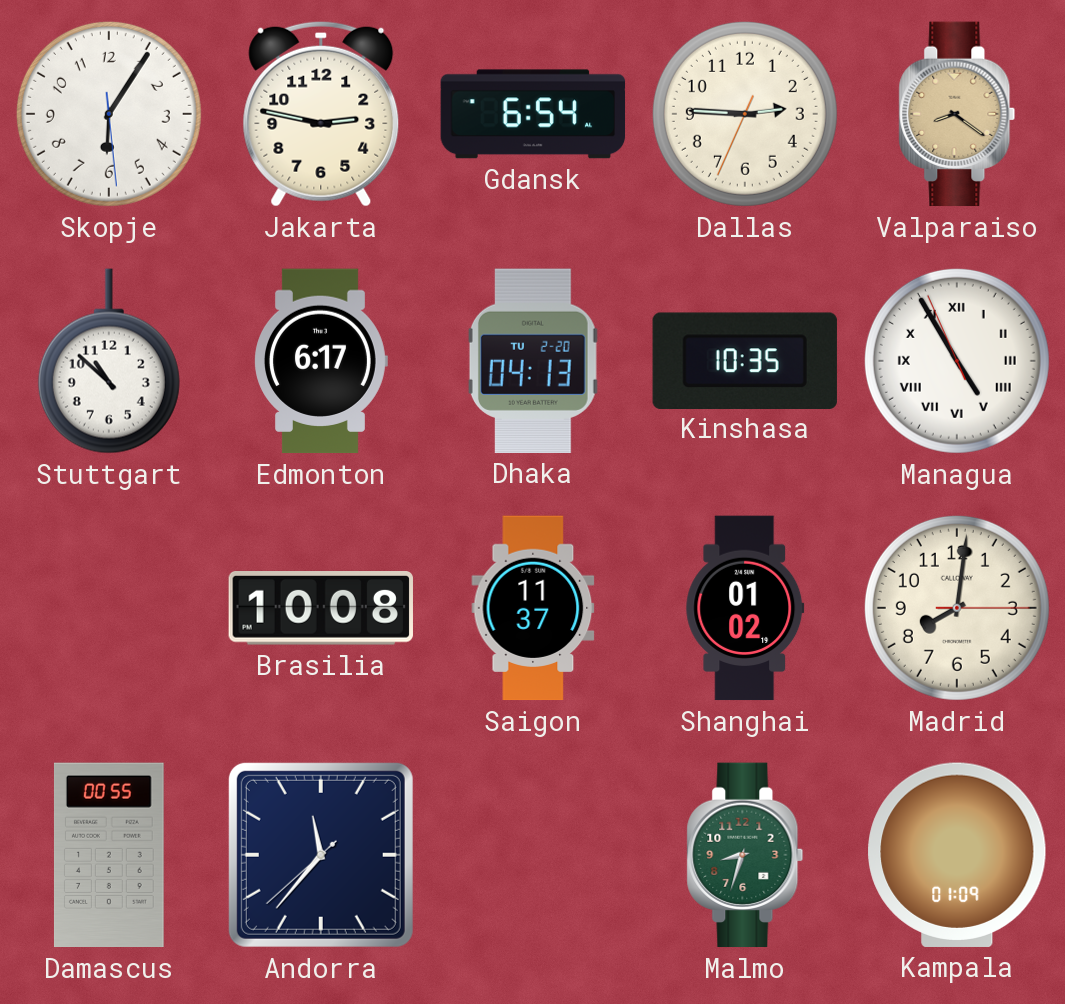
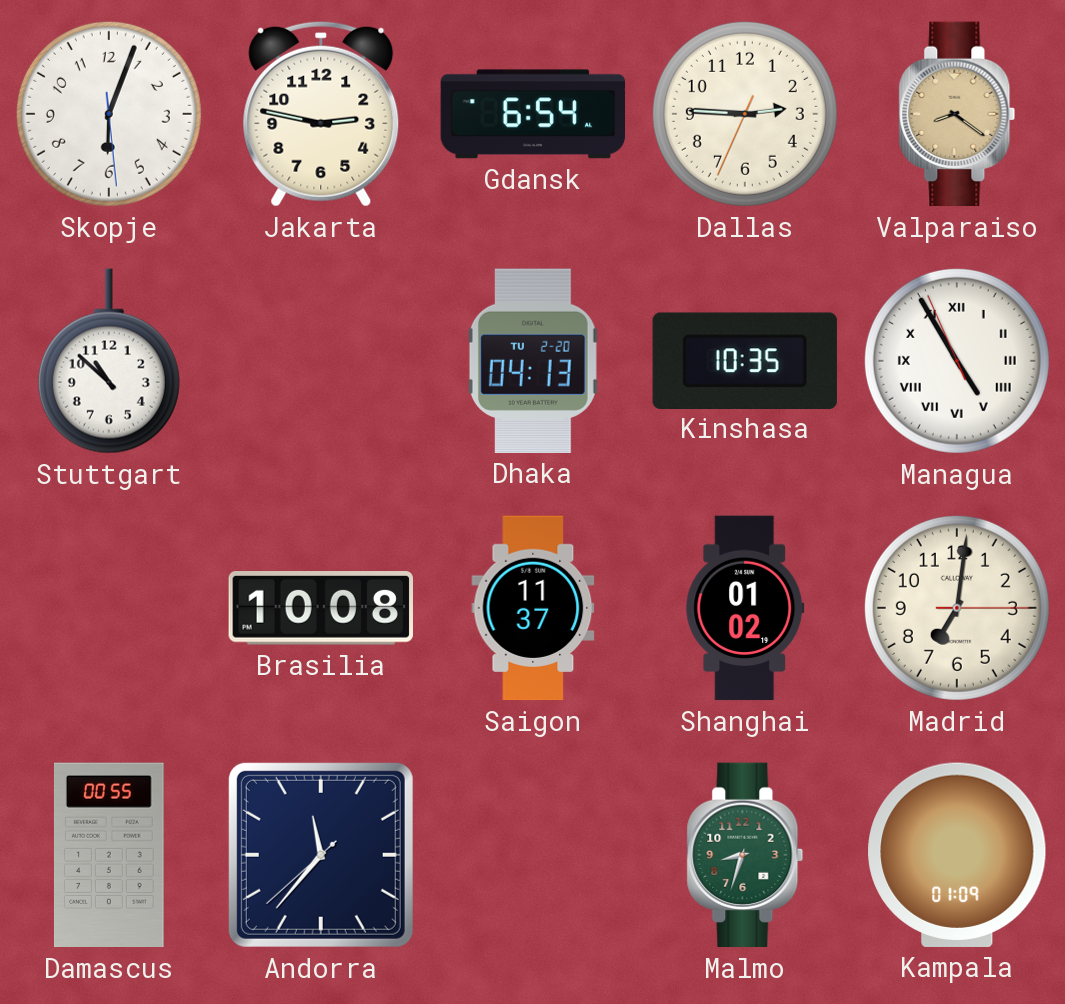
Skopje: 6:05 -> 6:03 (109, 114)
Edmonton: 6:17 -> none (321, 361)
Madrid: 8:01 -> 7:01 (957, 608)
